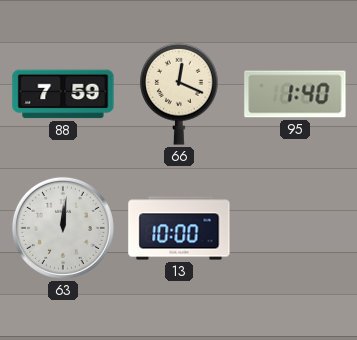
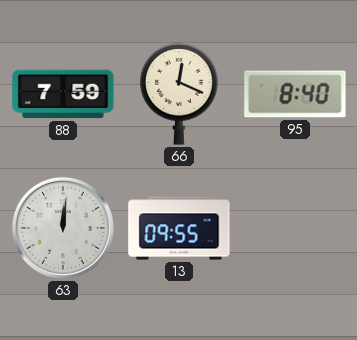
95: 1:40 -> 8:40 (295, 94)
13: 10:00 -> 09:55 (179, 228)
